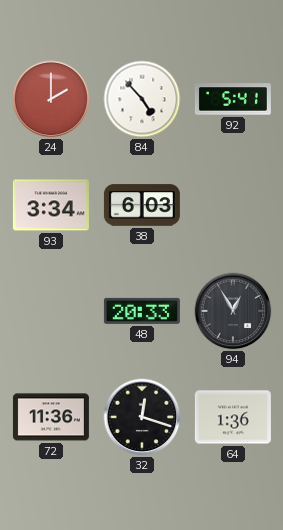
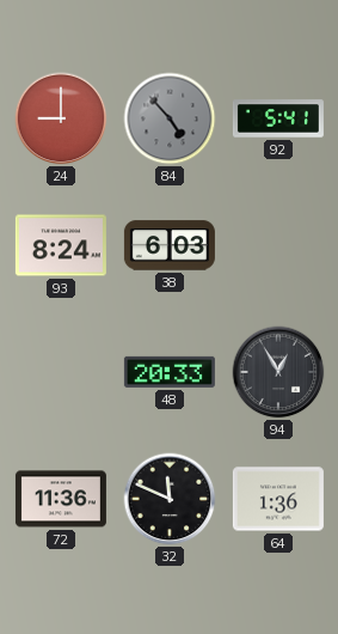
24: 2:00 -> 9:00 (61, 118)
84 dial: white -> grey (170, 118)
93: 3:34 -> 8:24 (61, 245)
32: 12:18 -> 11:49 (170, 499)
